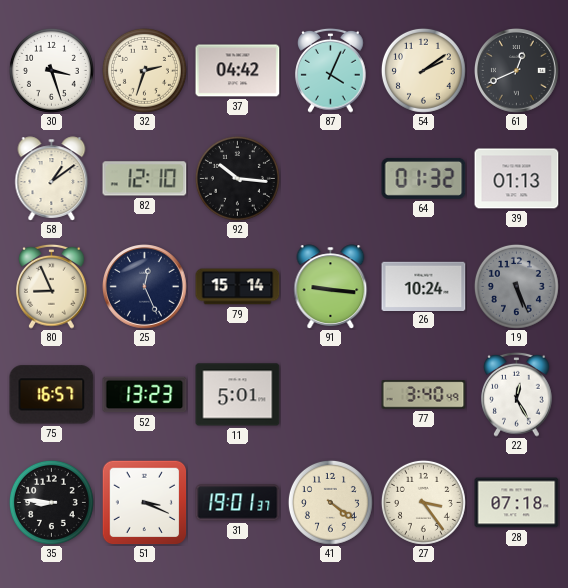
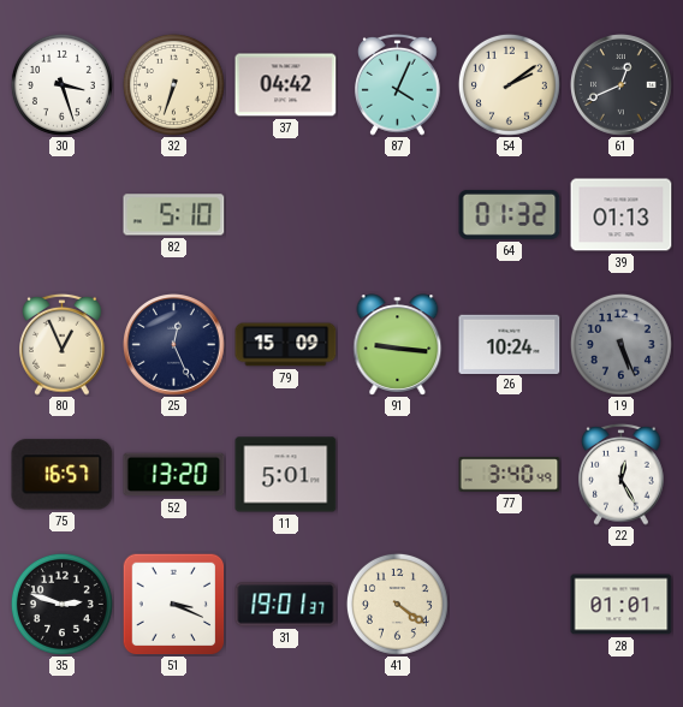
32: 2:33 -> 6:33 (173, 84)
58: 1:09 -> none (52, 179)
82: 12:10 -> 5:10 (174, 215)
92: 10:16 -> none (237, 178)
80: 8:56 -> 12:56 (63, 344)
79: 15:14 -> 15:09 (286, 345)
52: 13:23 -> 13:20 (174, 475)
35: 8:46 -> 2:48 (61, 604)
27: 3:24 -> none (423, 502)
28: 07:18 -> 01:01 (622, 605)
